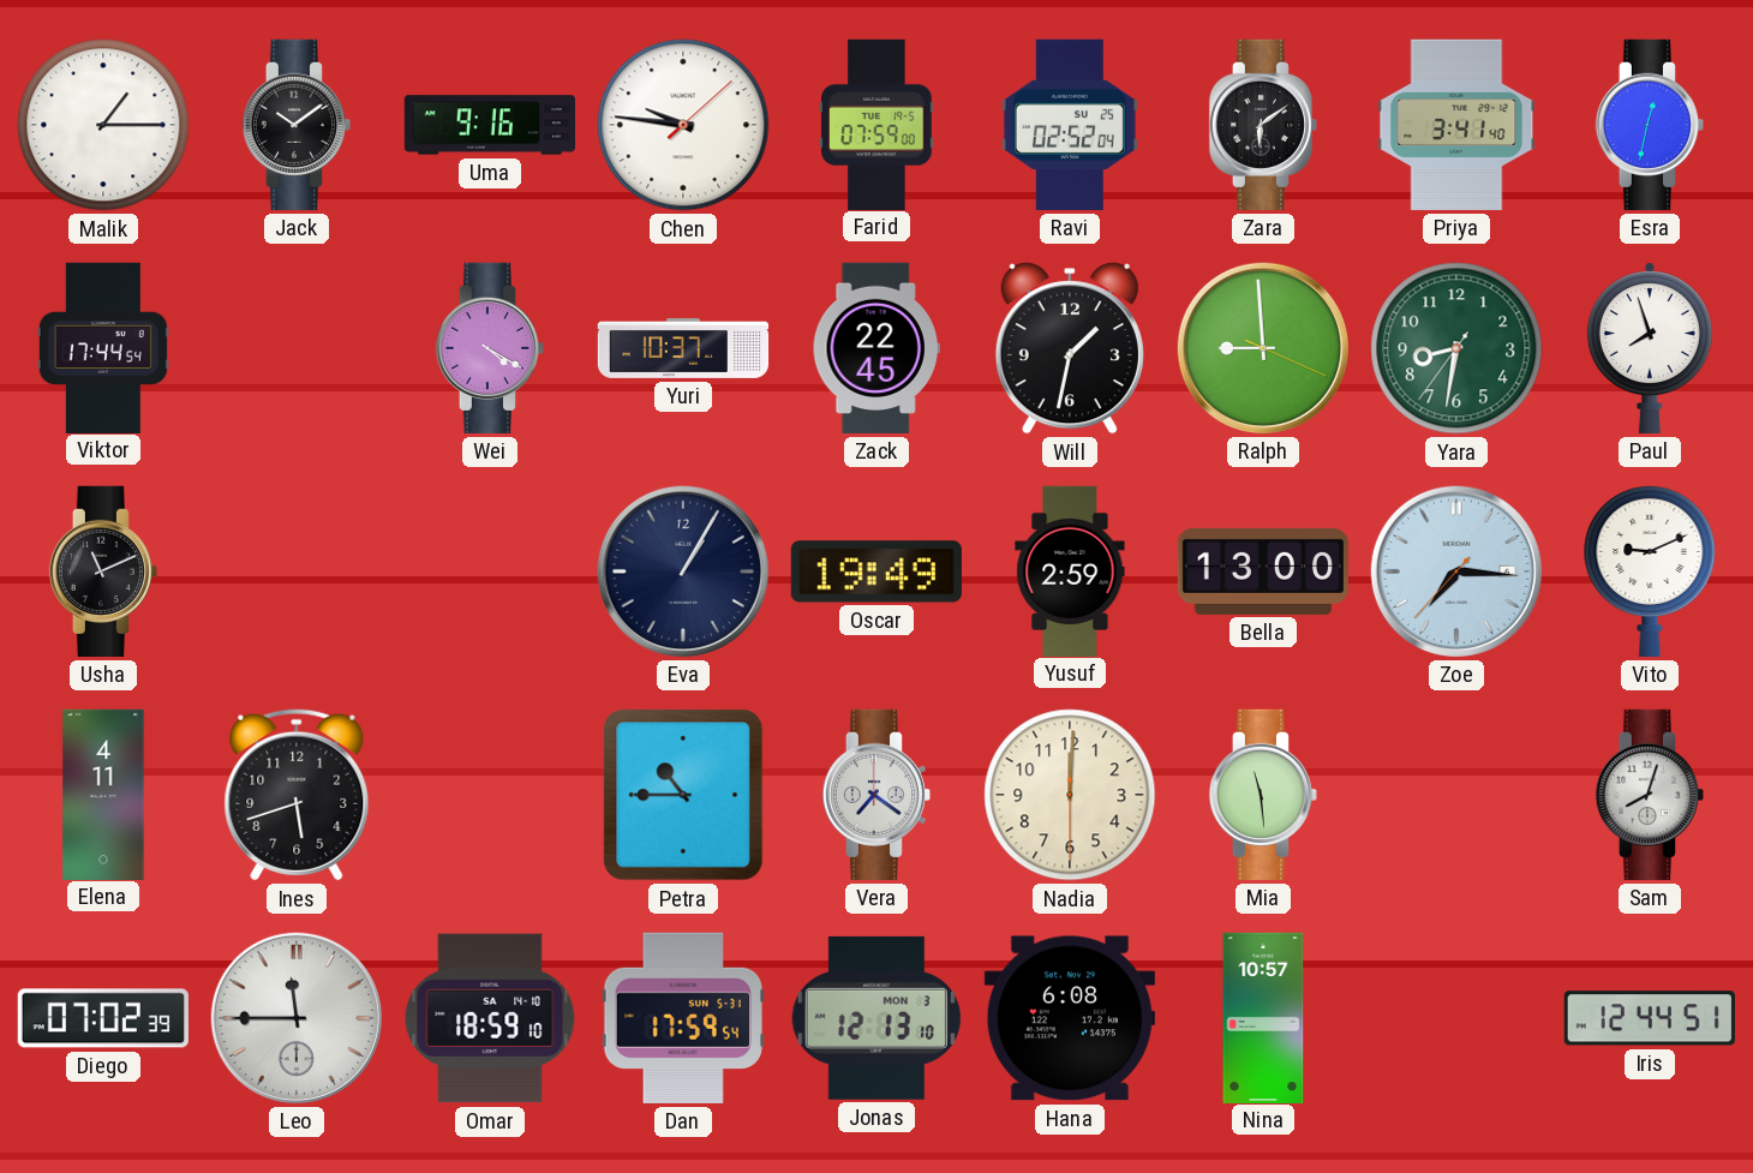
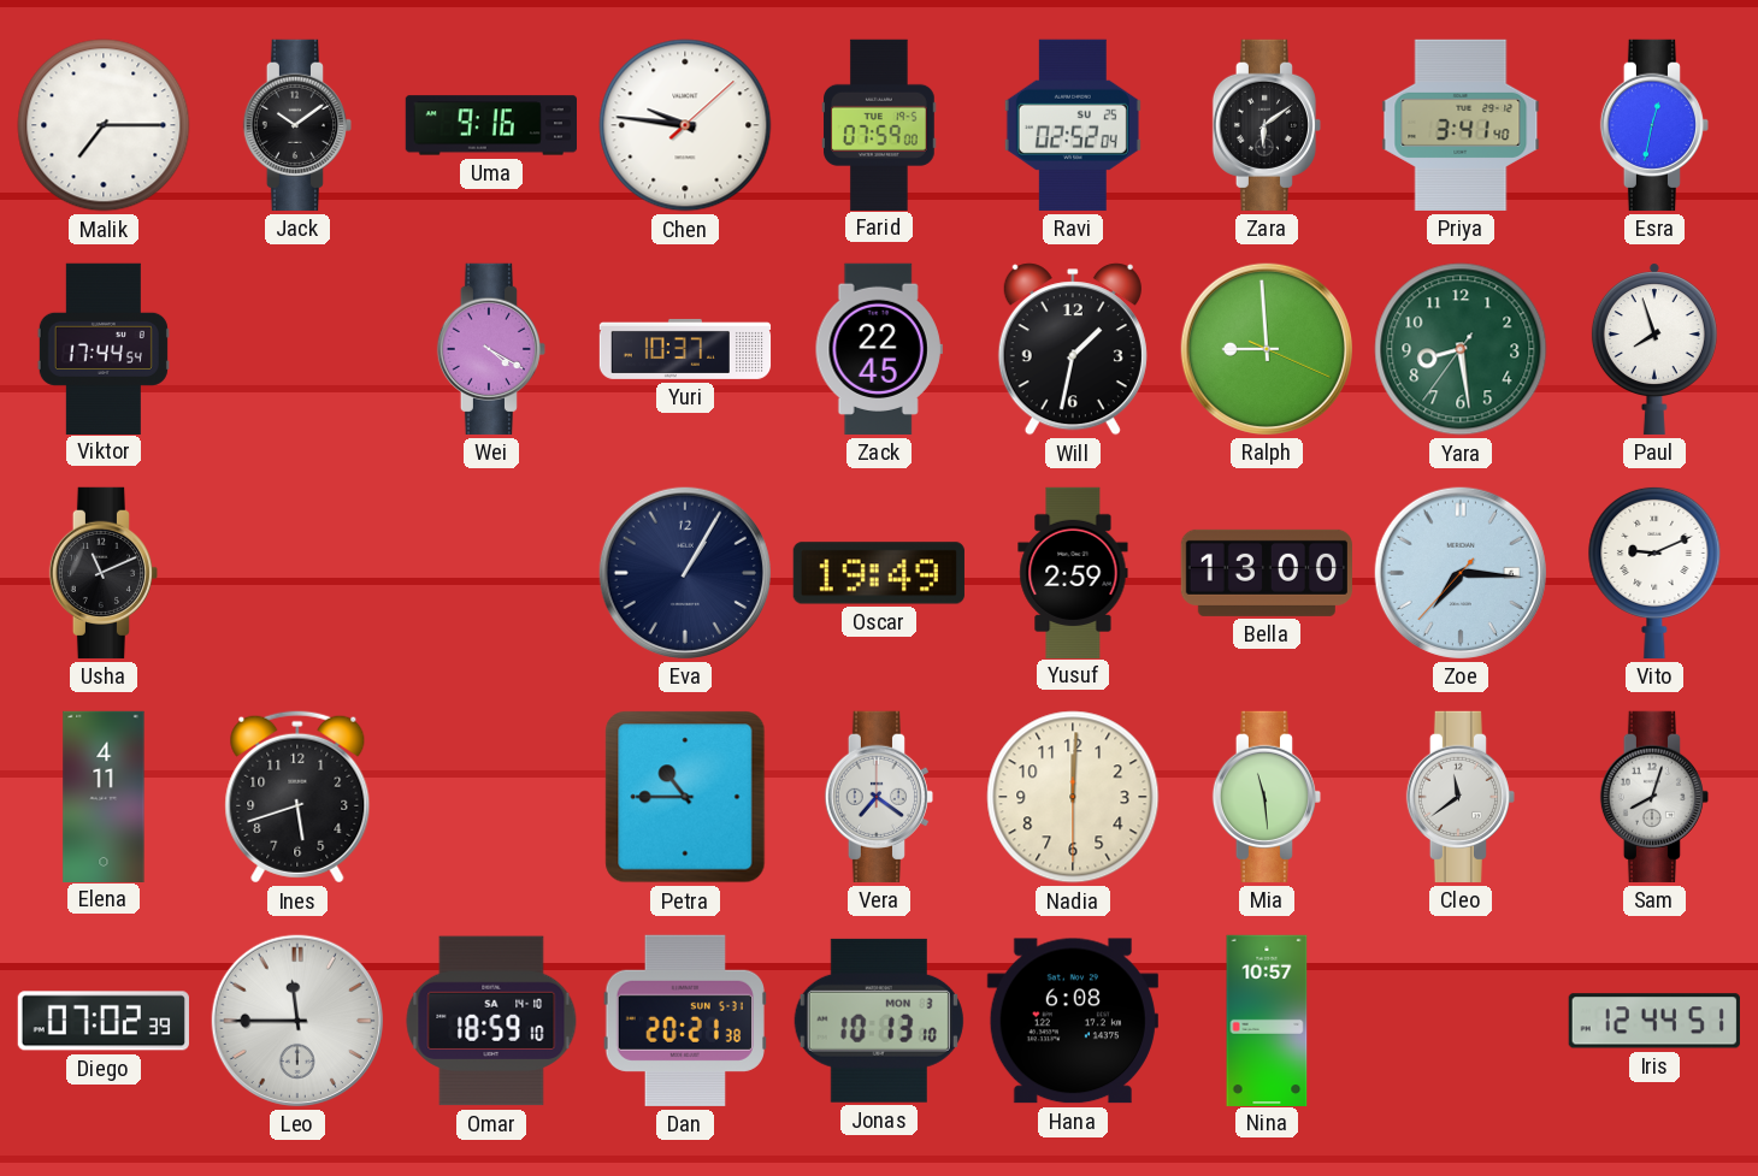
Malik: 1:15 -> 7:15 (104, 125)
Yara: 8:31 -> 8:28 (1461, 349)
Cleo: none -> 11:39 (1459, 797)
Dan: 17:59 -> 20:21 (685, 1021)
Jonas: 12:13 -> 10:13 (879, 1021)
